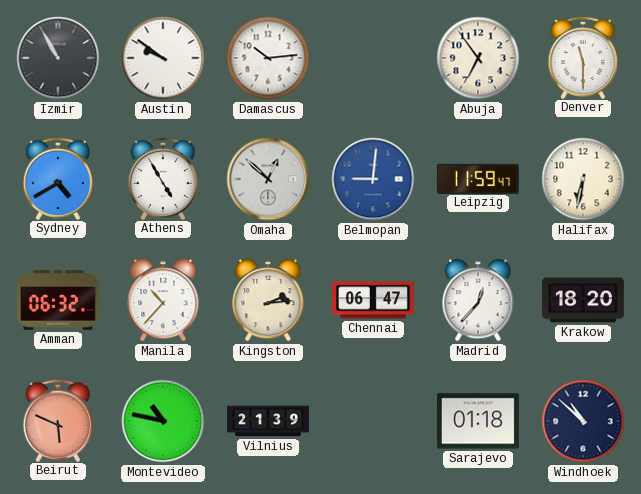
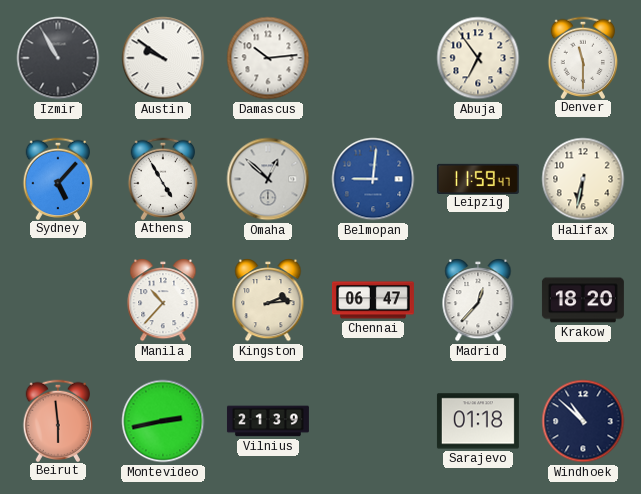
Sydney: 4:40 -> 5:07 (58, 178)
Amman: 06:32 -> none (58, 300)
Beirut: 5:49 -> 5:59 (58, 420)
Montevideo: 10:47 -> 2:43 (163, 421)
